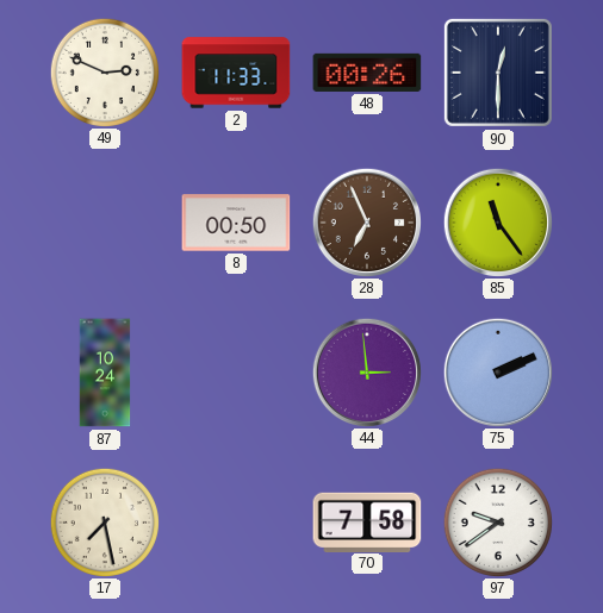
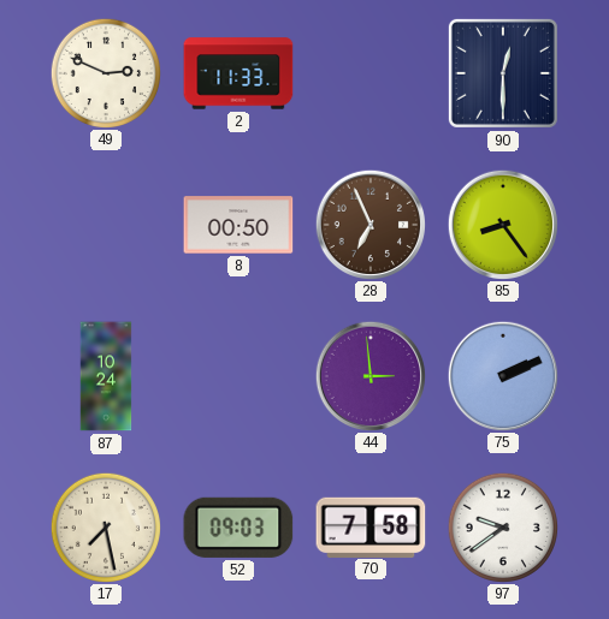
48: 00:26 -> none (367, 73)
85: 11:24 -> 8:24 (502, 224)
52: none -> 09:03 (238, 528)
